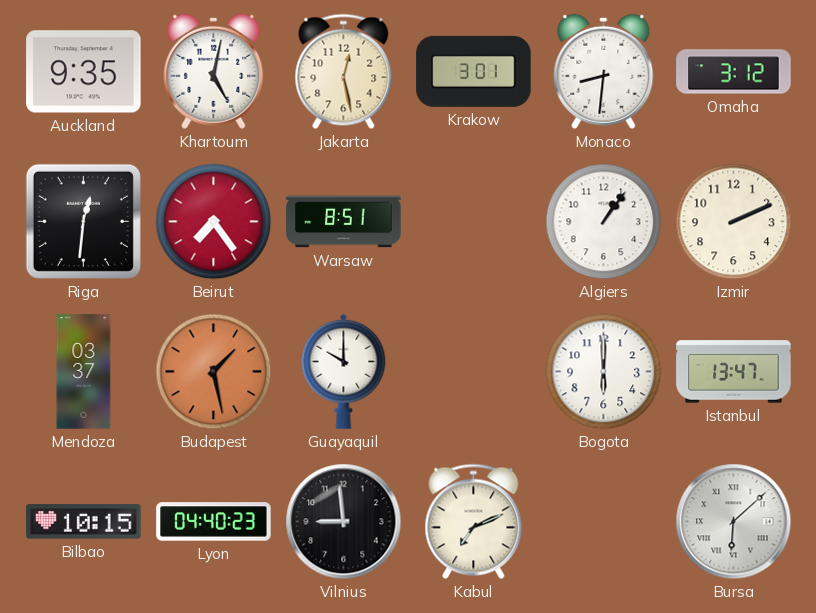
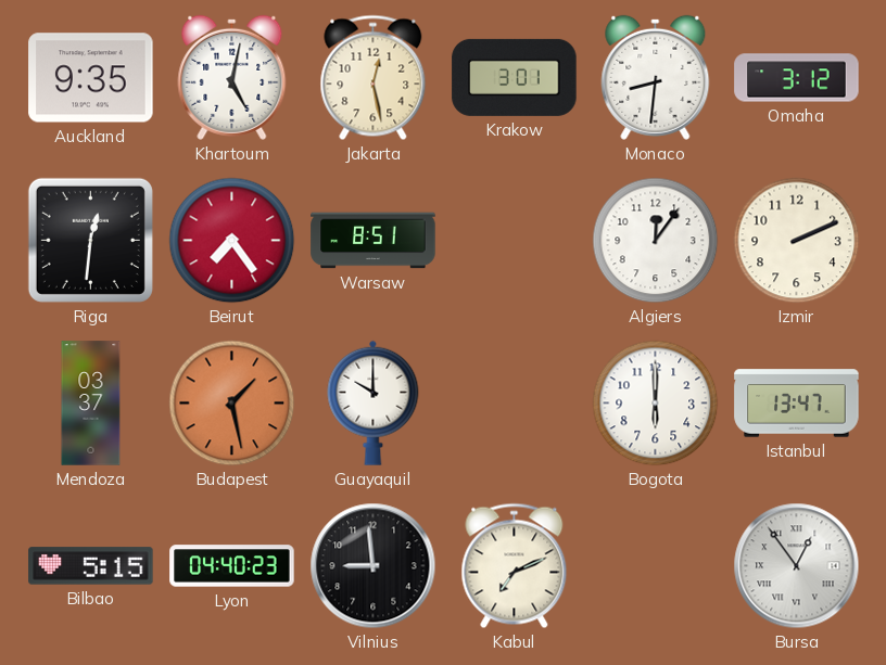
Algiers: 1:06 -> 12:06 (656, 241)
Bilbao: 10:15 -> 5:15 (91, 566)
Bursa: 6:08 -> 12:54 (797, 566)
